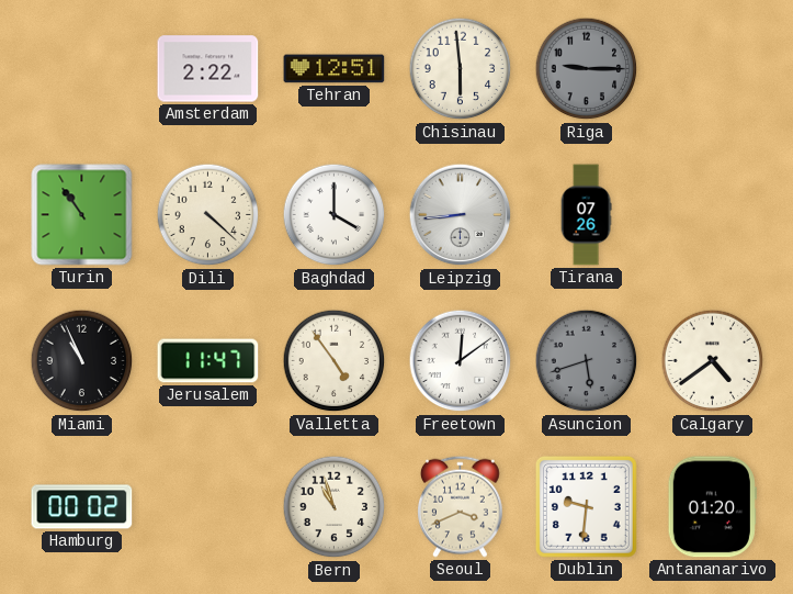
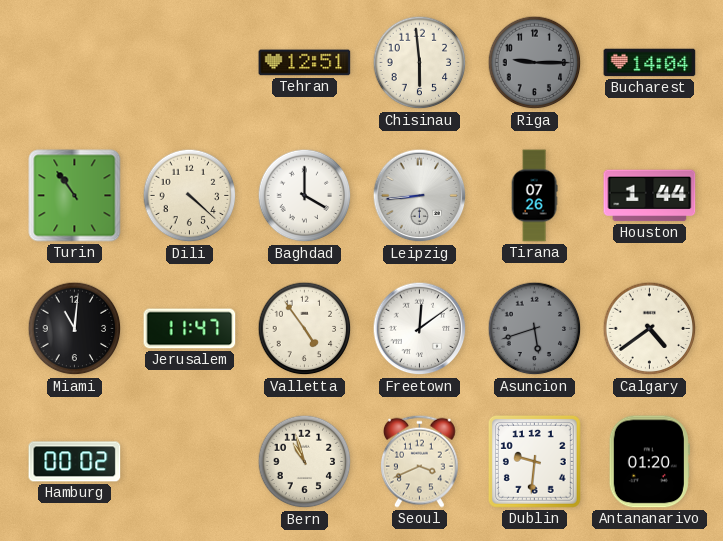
Amsterdam: 2:22 -> none (208, 69)
Bucharest: none -> 14:04 (650, 63)
Houston: none -> 1:44 (650, 196)
Miami: 10:56 -> 11:01 (75, 329)
